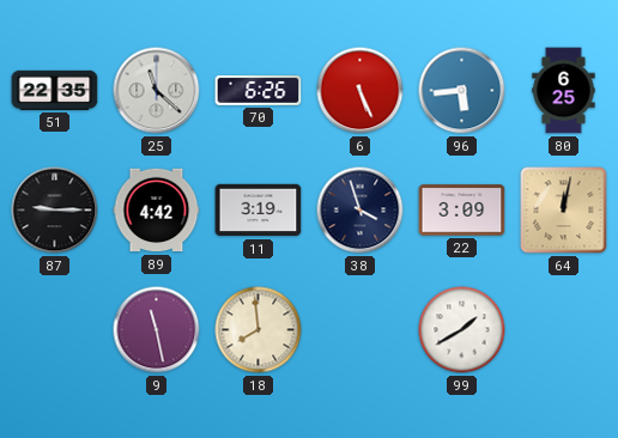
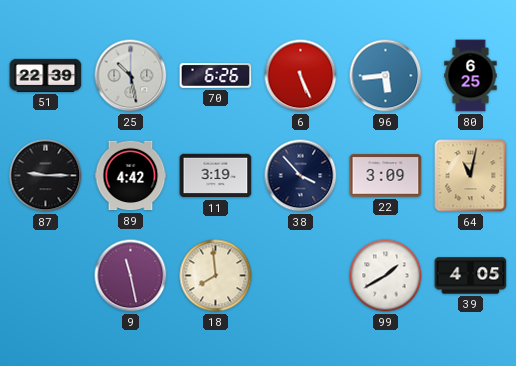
51: 22:35 -> 22:39 (46, 75)
25: 11:22 -> 10:28 (131, 76)
38: 3:57 -> 3:53 (301, 176)
64: 12:02 -> 11:02 (471, 176)
39: none -> 4:05 (471, 276)
